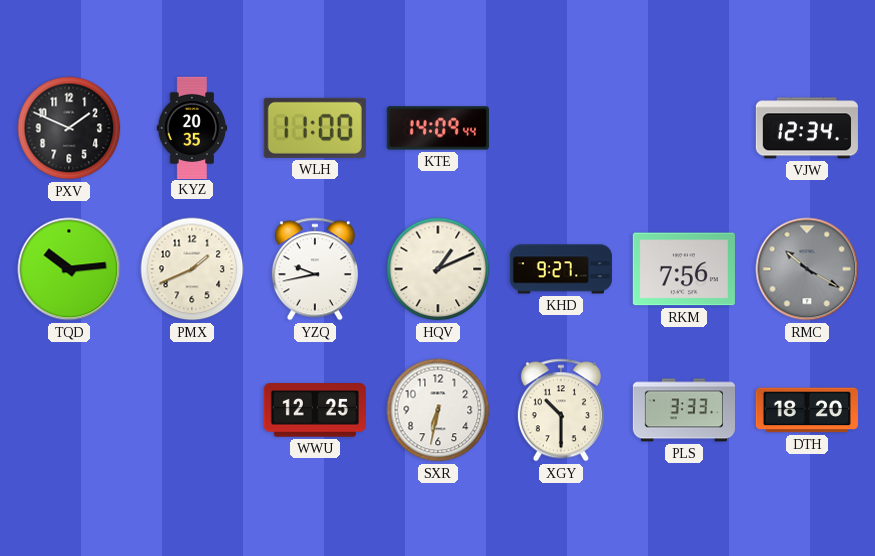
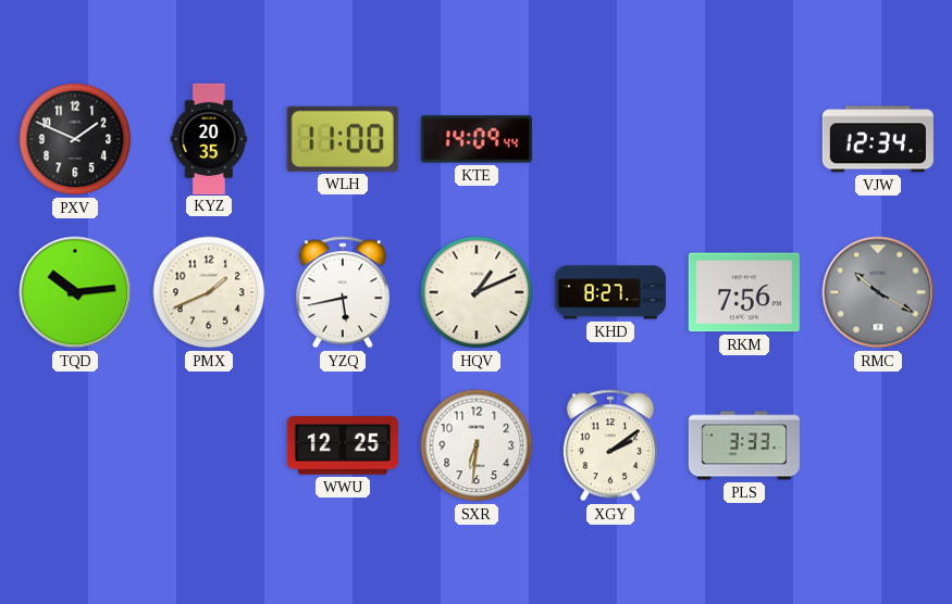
YZQ: 9:43 -> 5:43 (343, 292)
KHD: 9:27 -> 8:27 (610, 292)
SXR: 6:32 -> 6:31 (477, 445)
XGY: 10:30 -> 2:09 (610, 445)
DTH: 18:20 -> none (807, 410)
